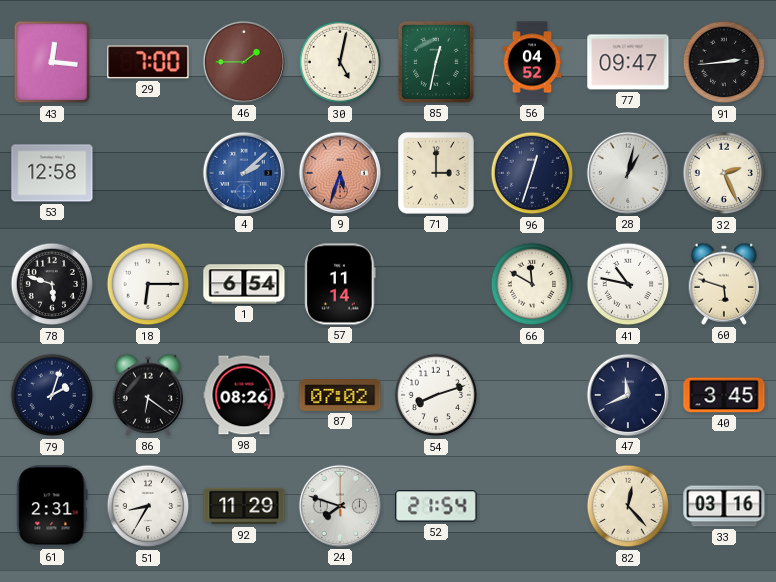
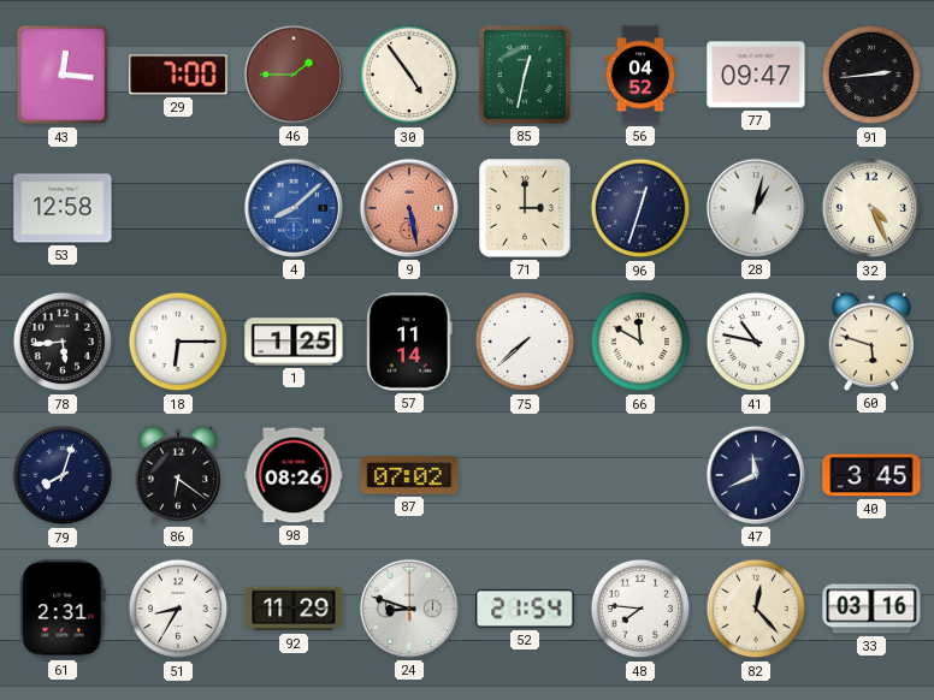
30: 5:02 -> 4:54 (409, 75)
4: 2:08 -> 8:08 (294, 208)
9: 5:33 -> 5:28 (409, 208)
32: 2:26 -> 4:26 (871, 208)
78: 5:48 -> 5:44 (63, 342)
1: 6:54 -> 1:25 (294, 342)
75: none -> 7:38 (525, 342)
79: 2:03 -> 8:03 (63, 475)
54: 8:12 -> none (436, 395)
24: 7:48 -> 8:48 (409, 609)
48: none -> 7:46 (640, 609)
